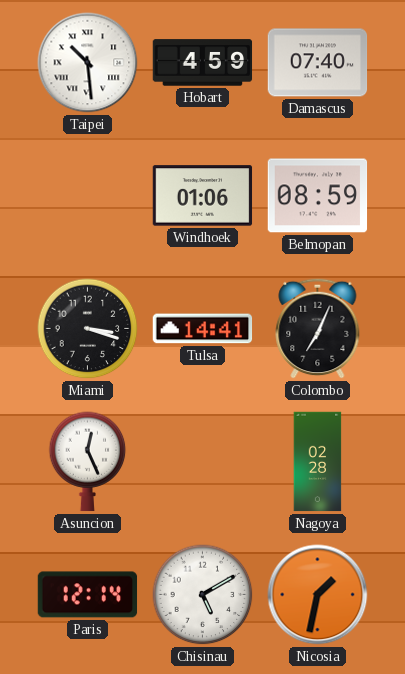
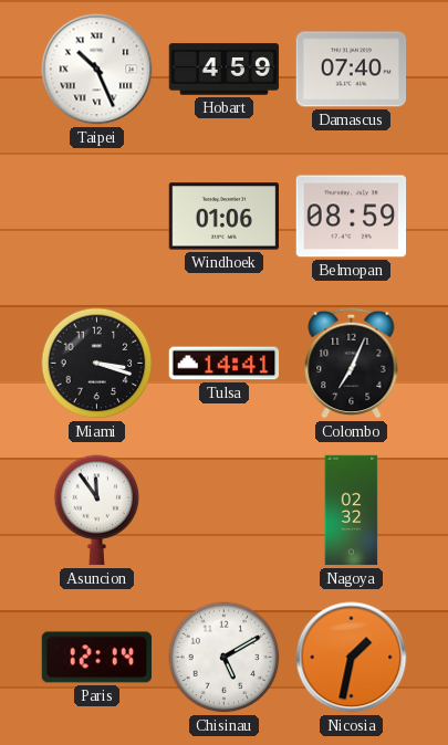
Taipei: 10:29 -> 10:26 (97, 70)
Asuncion: 12:26 -> 11:54 (97, 511)
Nagoya: 02:28 -> 02:32 (352, 511)
